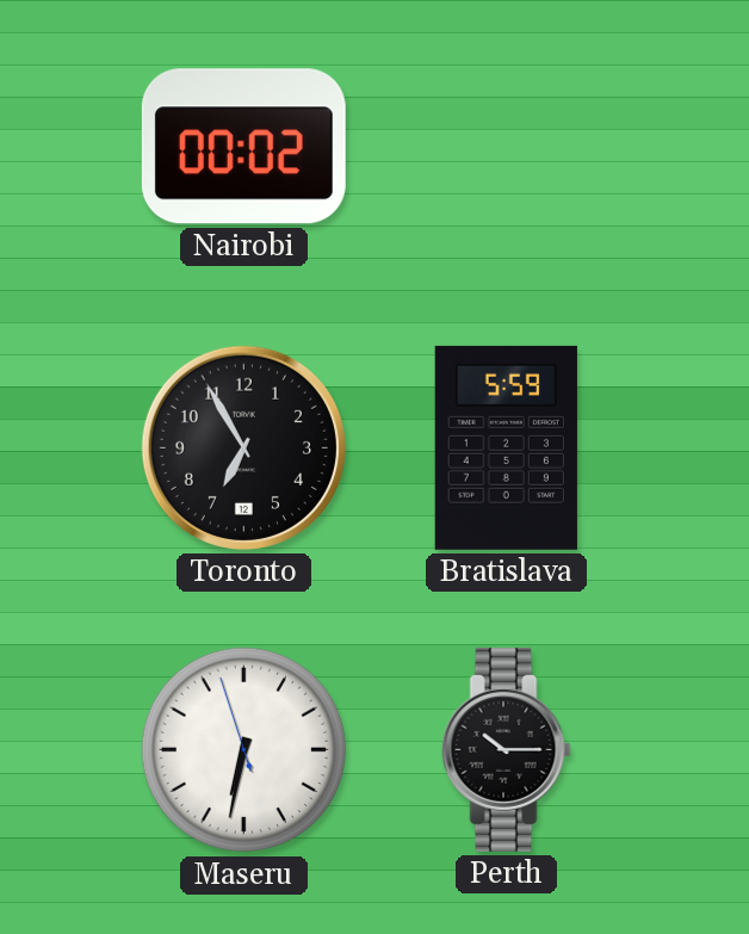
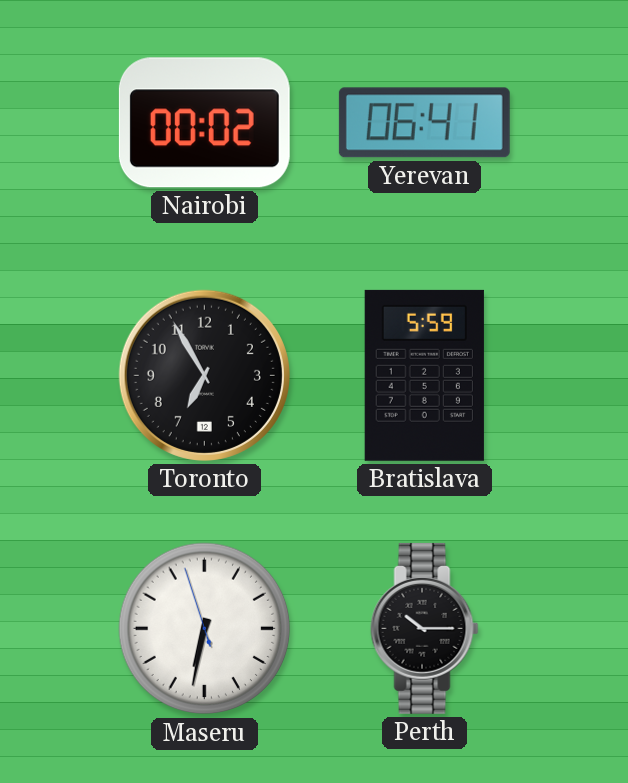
Yerevan: none -> 06:41 (424, 123)
